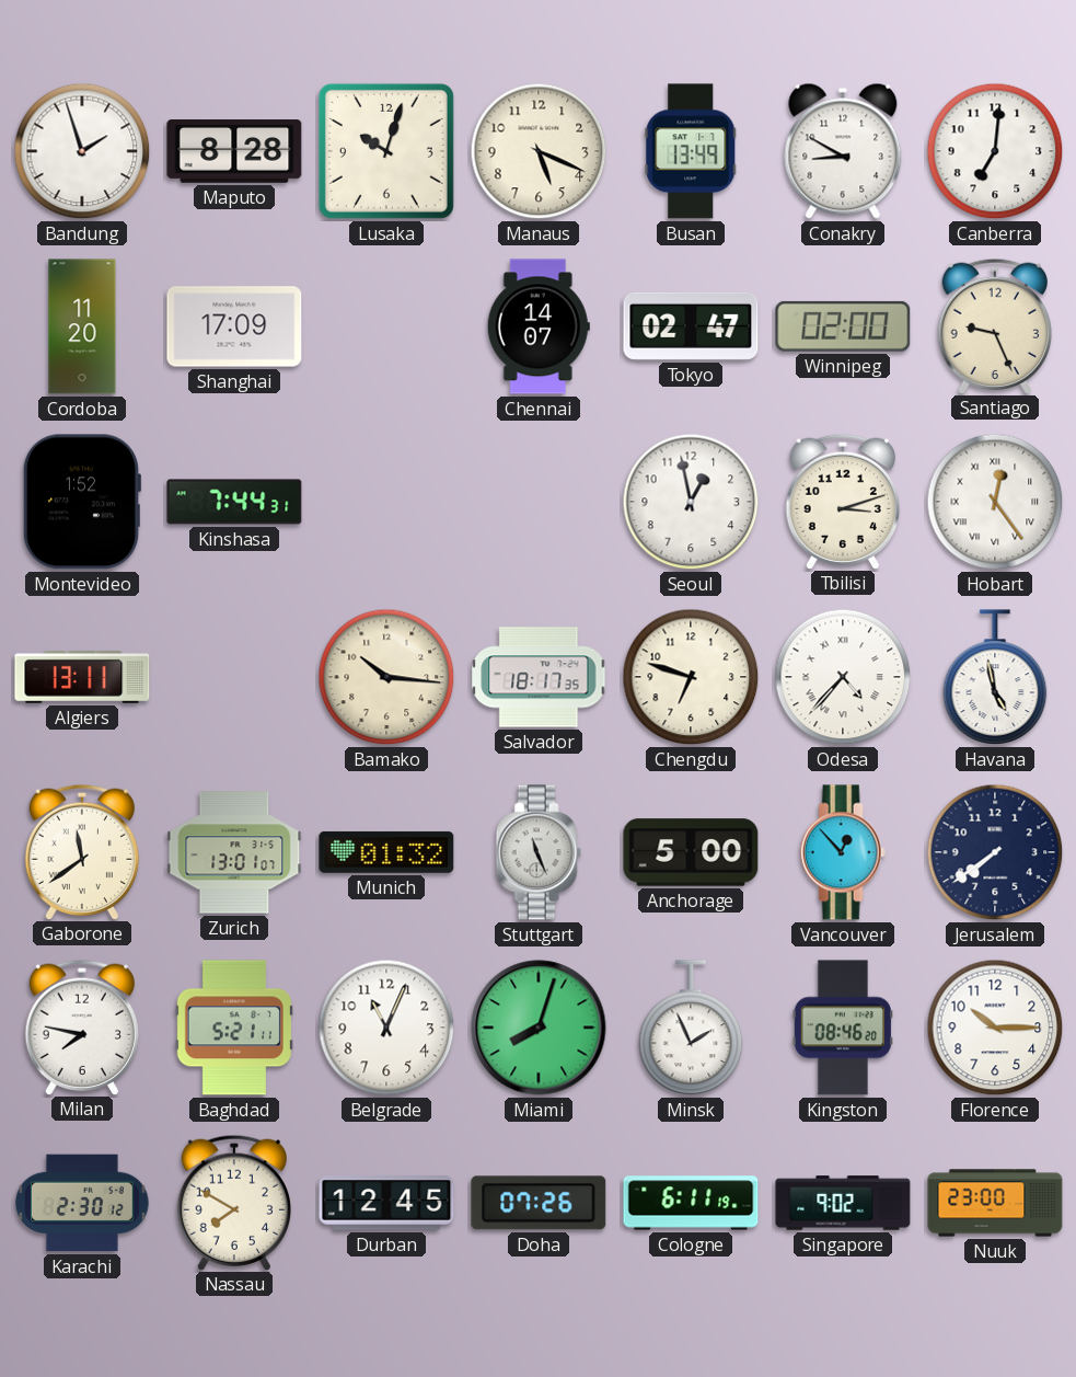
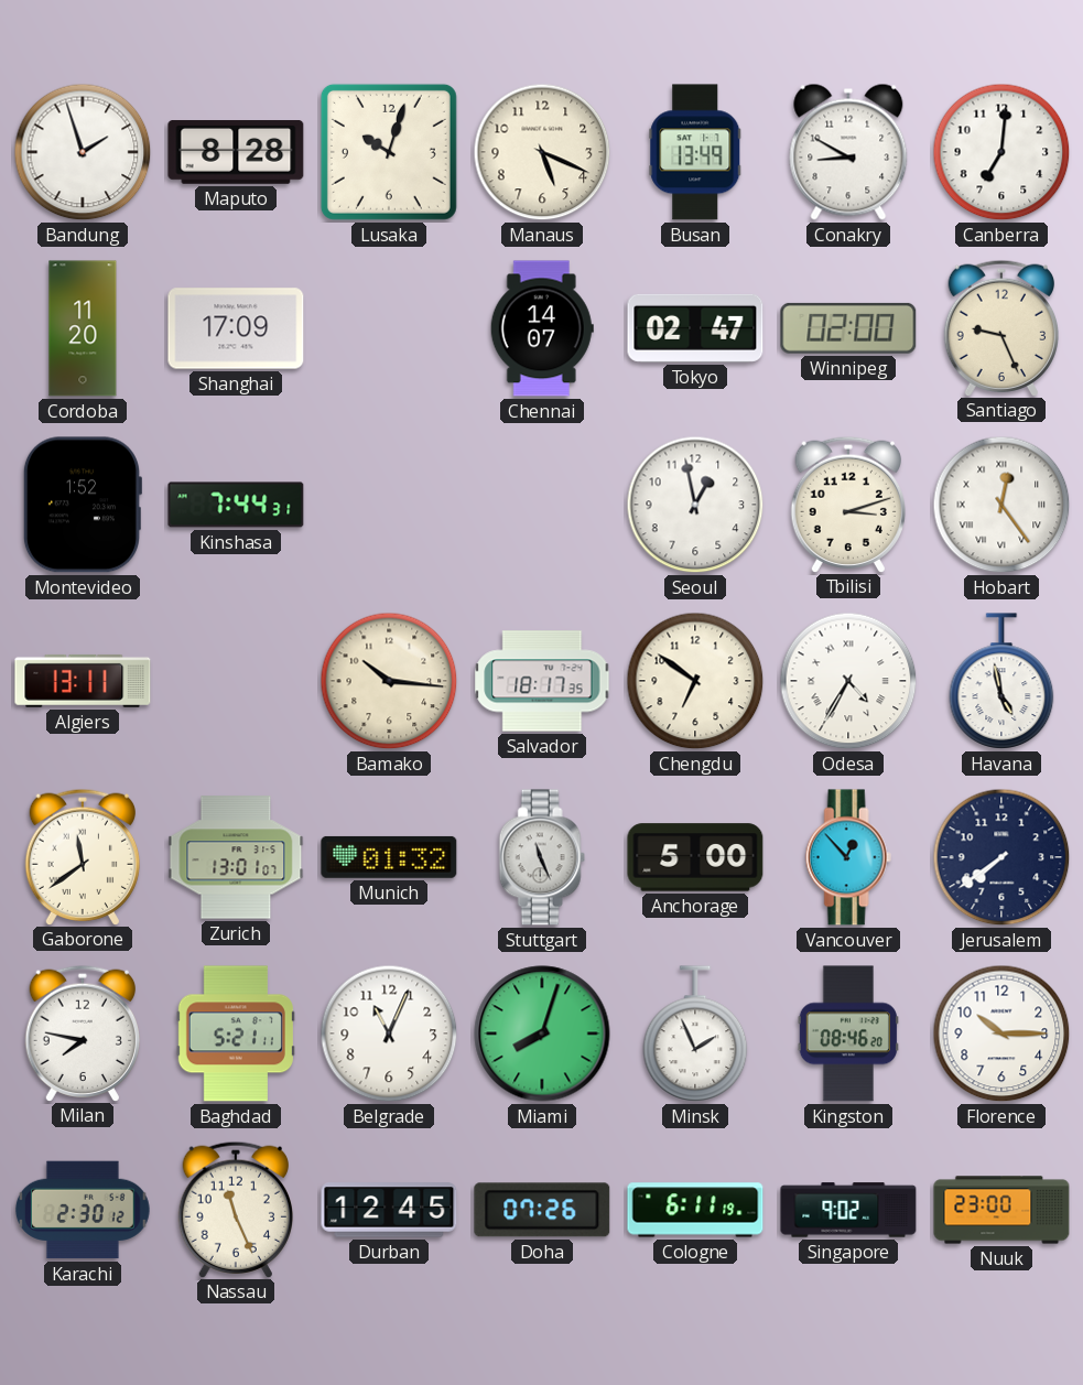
Chengdu: 6:48 -> 6:51 (695, 681)
Odesa: 4:37 -> 4:35 (848, 681)
Nassau: 7:50 -> 11:26 (235, 1209)
